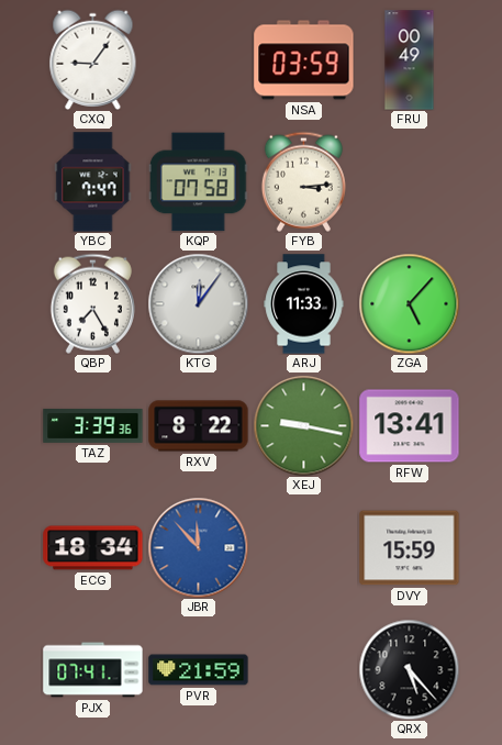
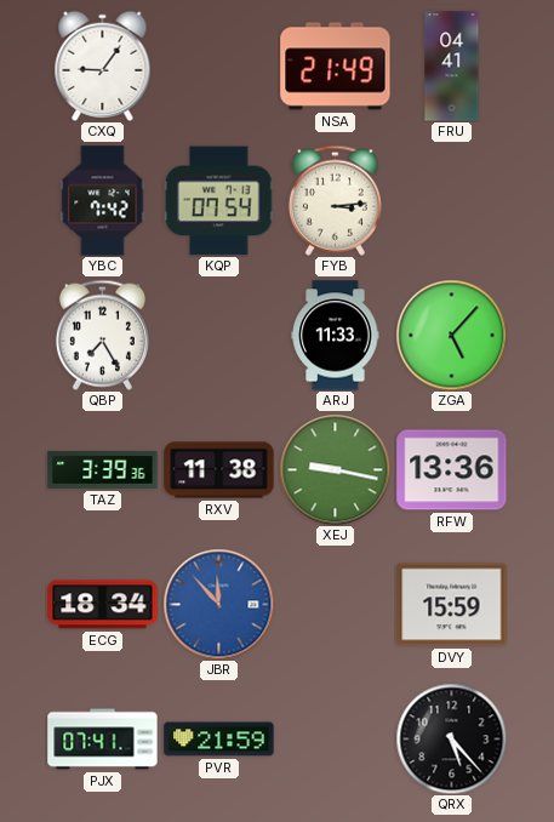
NSA: 03:59 -> 21:49 (336, 67)
FRU: 00:49 -> 04:41 (452, 67)
YBC: 7:47 -> 7:42 (103, 201)
KQP: 07:58 -> 07:54 (218, 201)
KTG: 12:06 -> none (198, 303)
RXV: 8:22 -> 11:38 (219, 470)
RFW: 13:41 -> 13:36 (452, 470)
